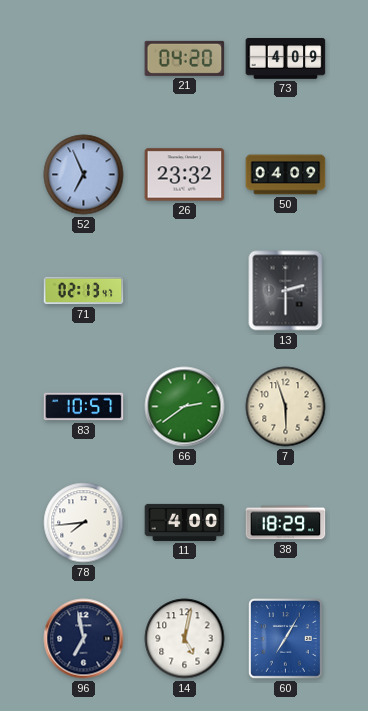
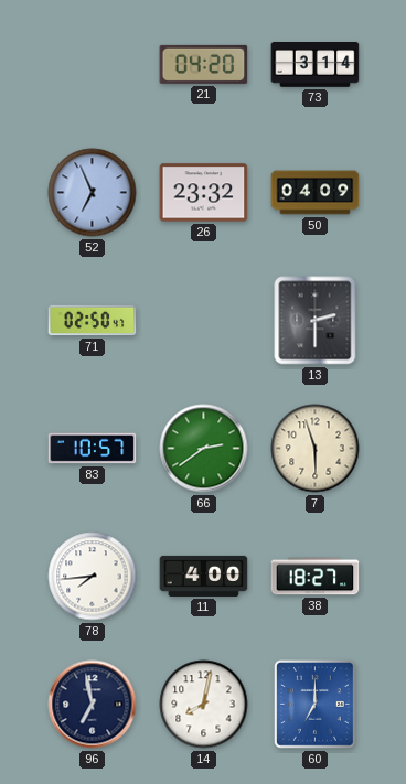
73: 4:09 -> 3:14 (316, 65)
71: 02:13 -> 02:50 (93, 321)
38: 18:29 -> 18:27 (316, 577)
14: 5:02 -> 8:02 (204, 705)
60: 7:05 -> 7:00 (316, 705)
